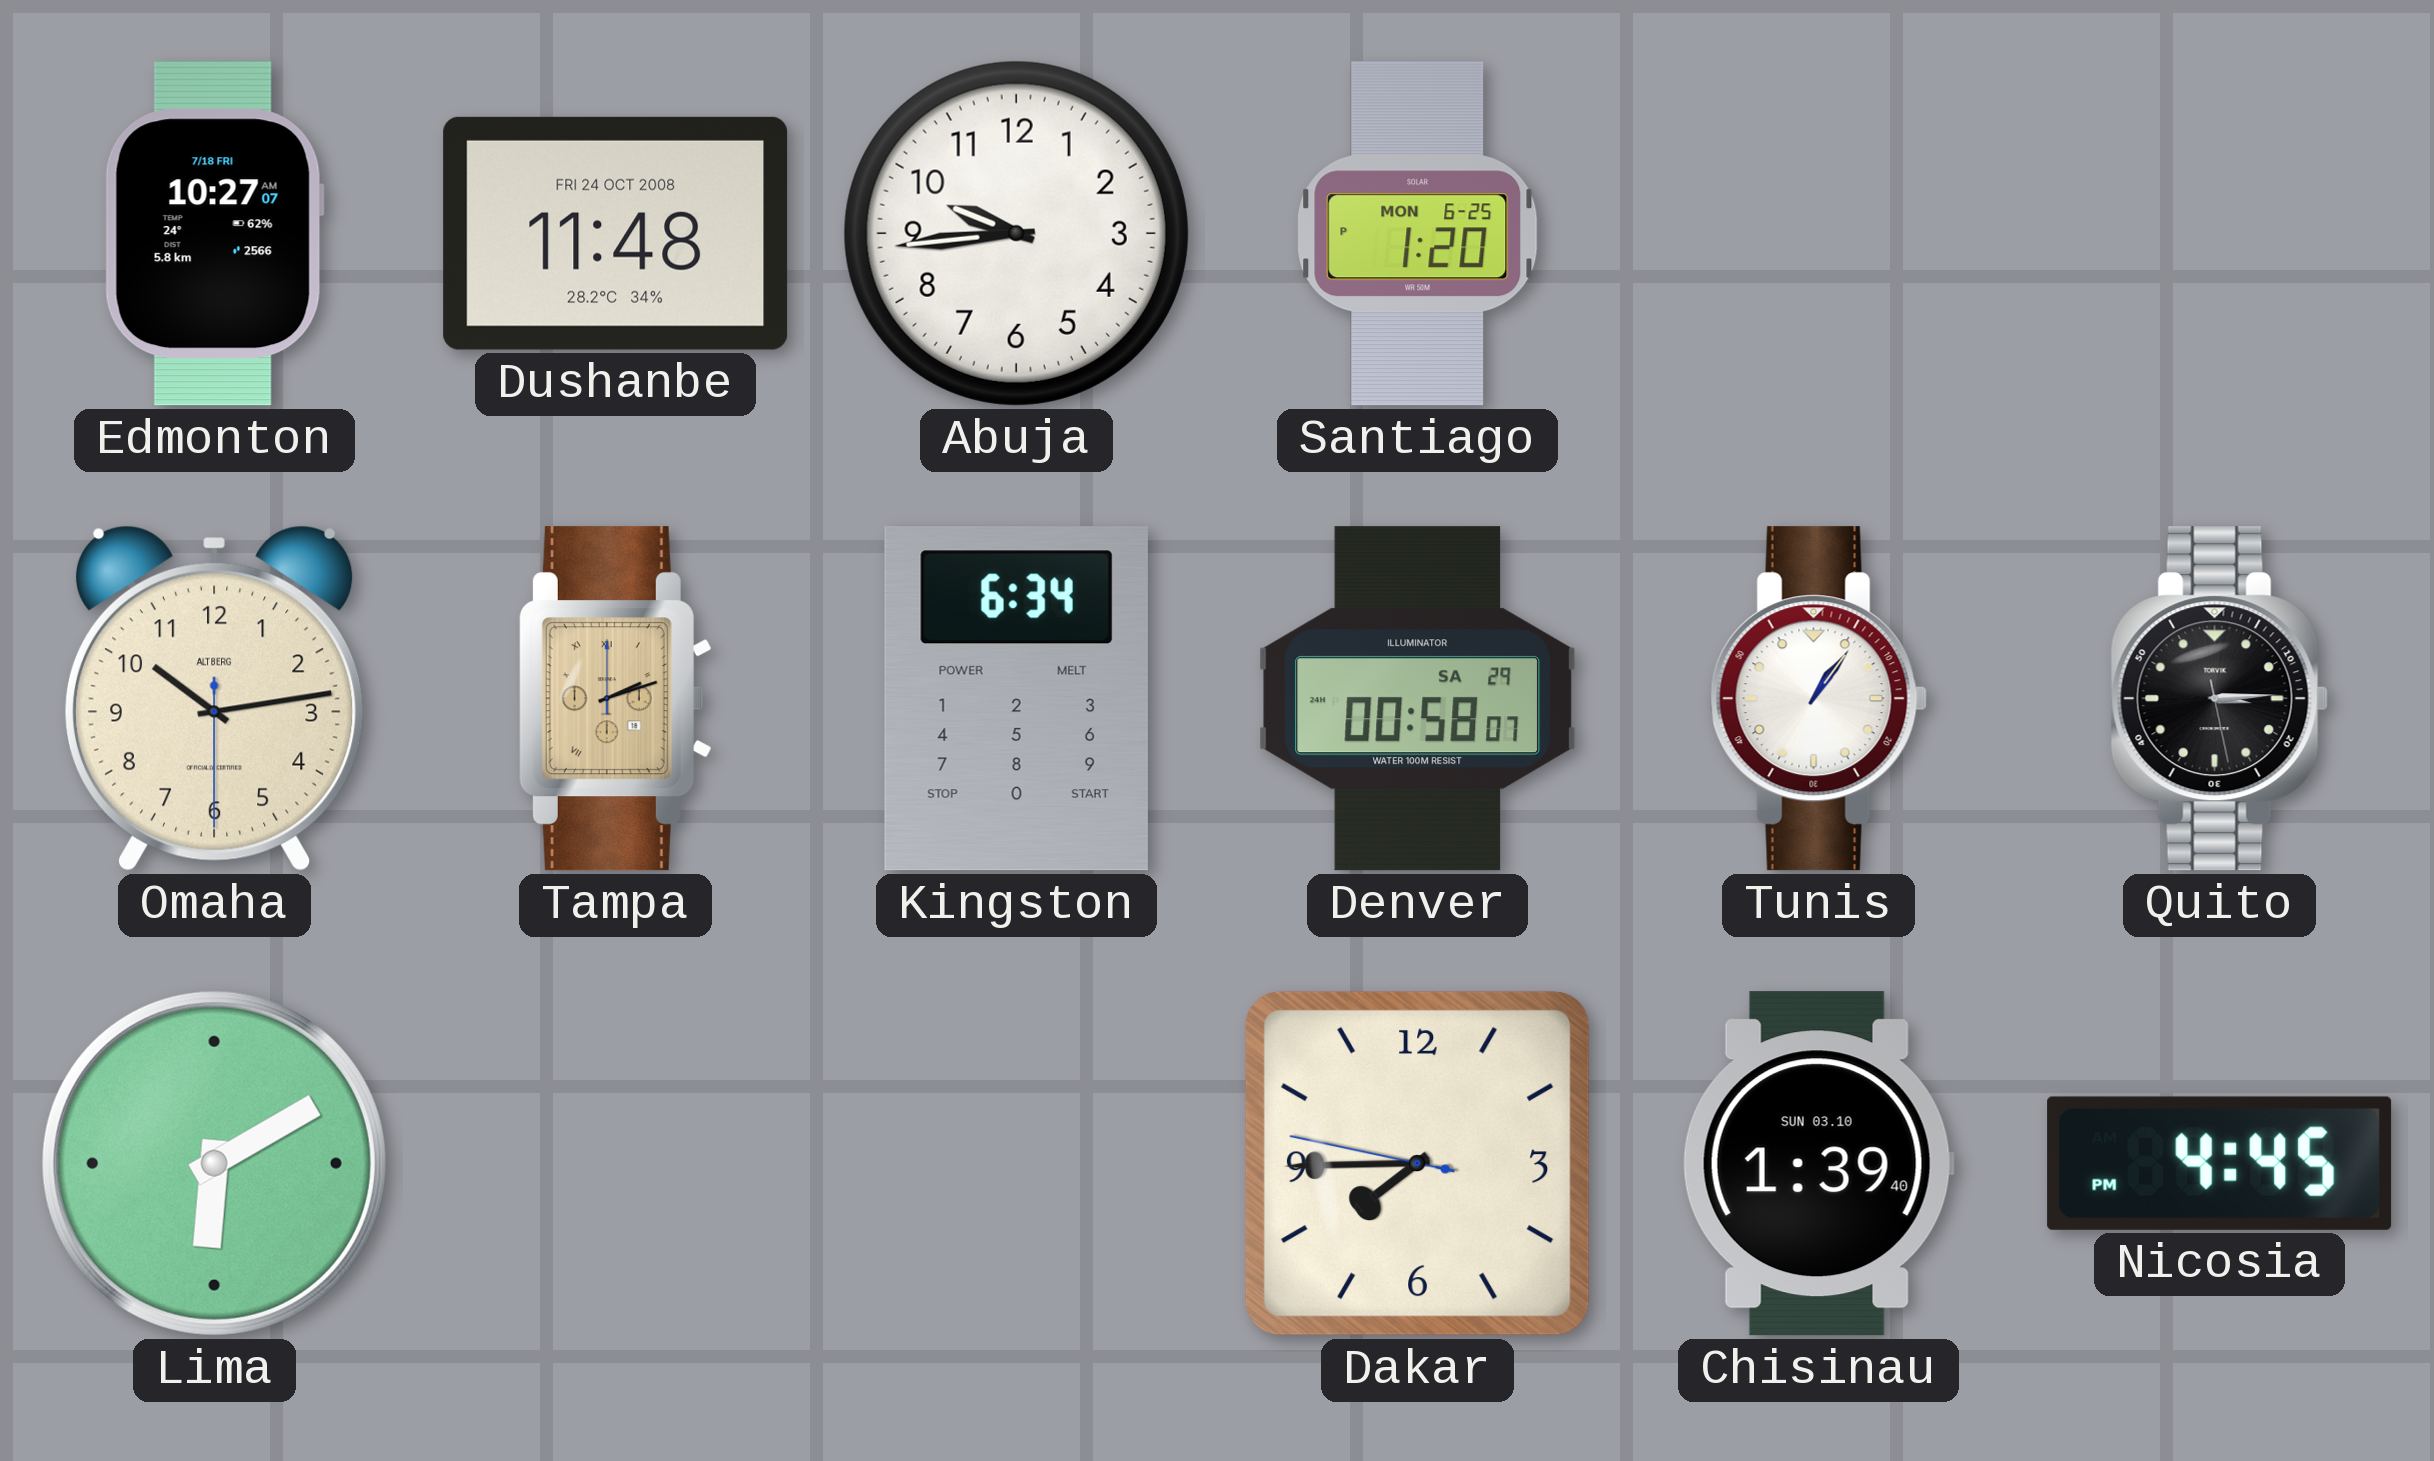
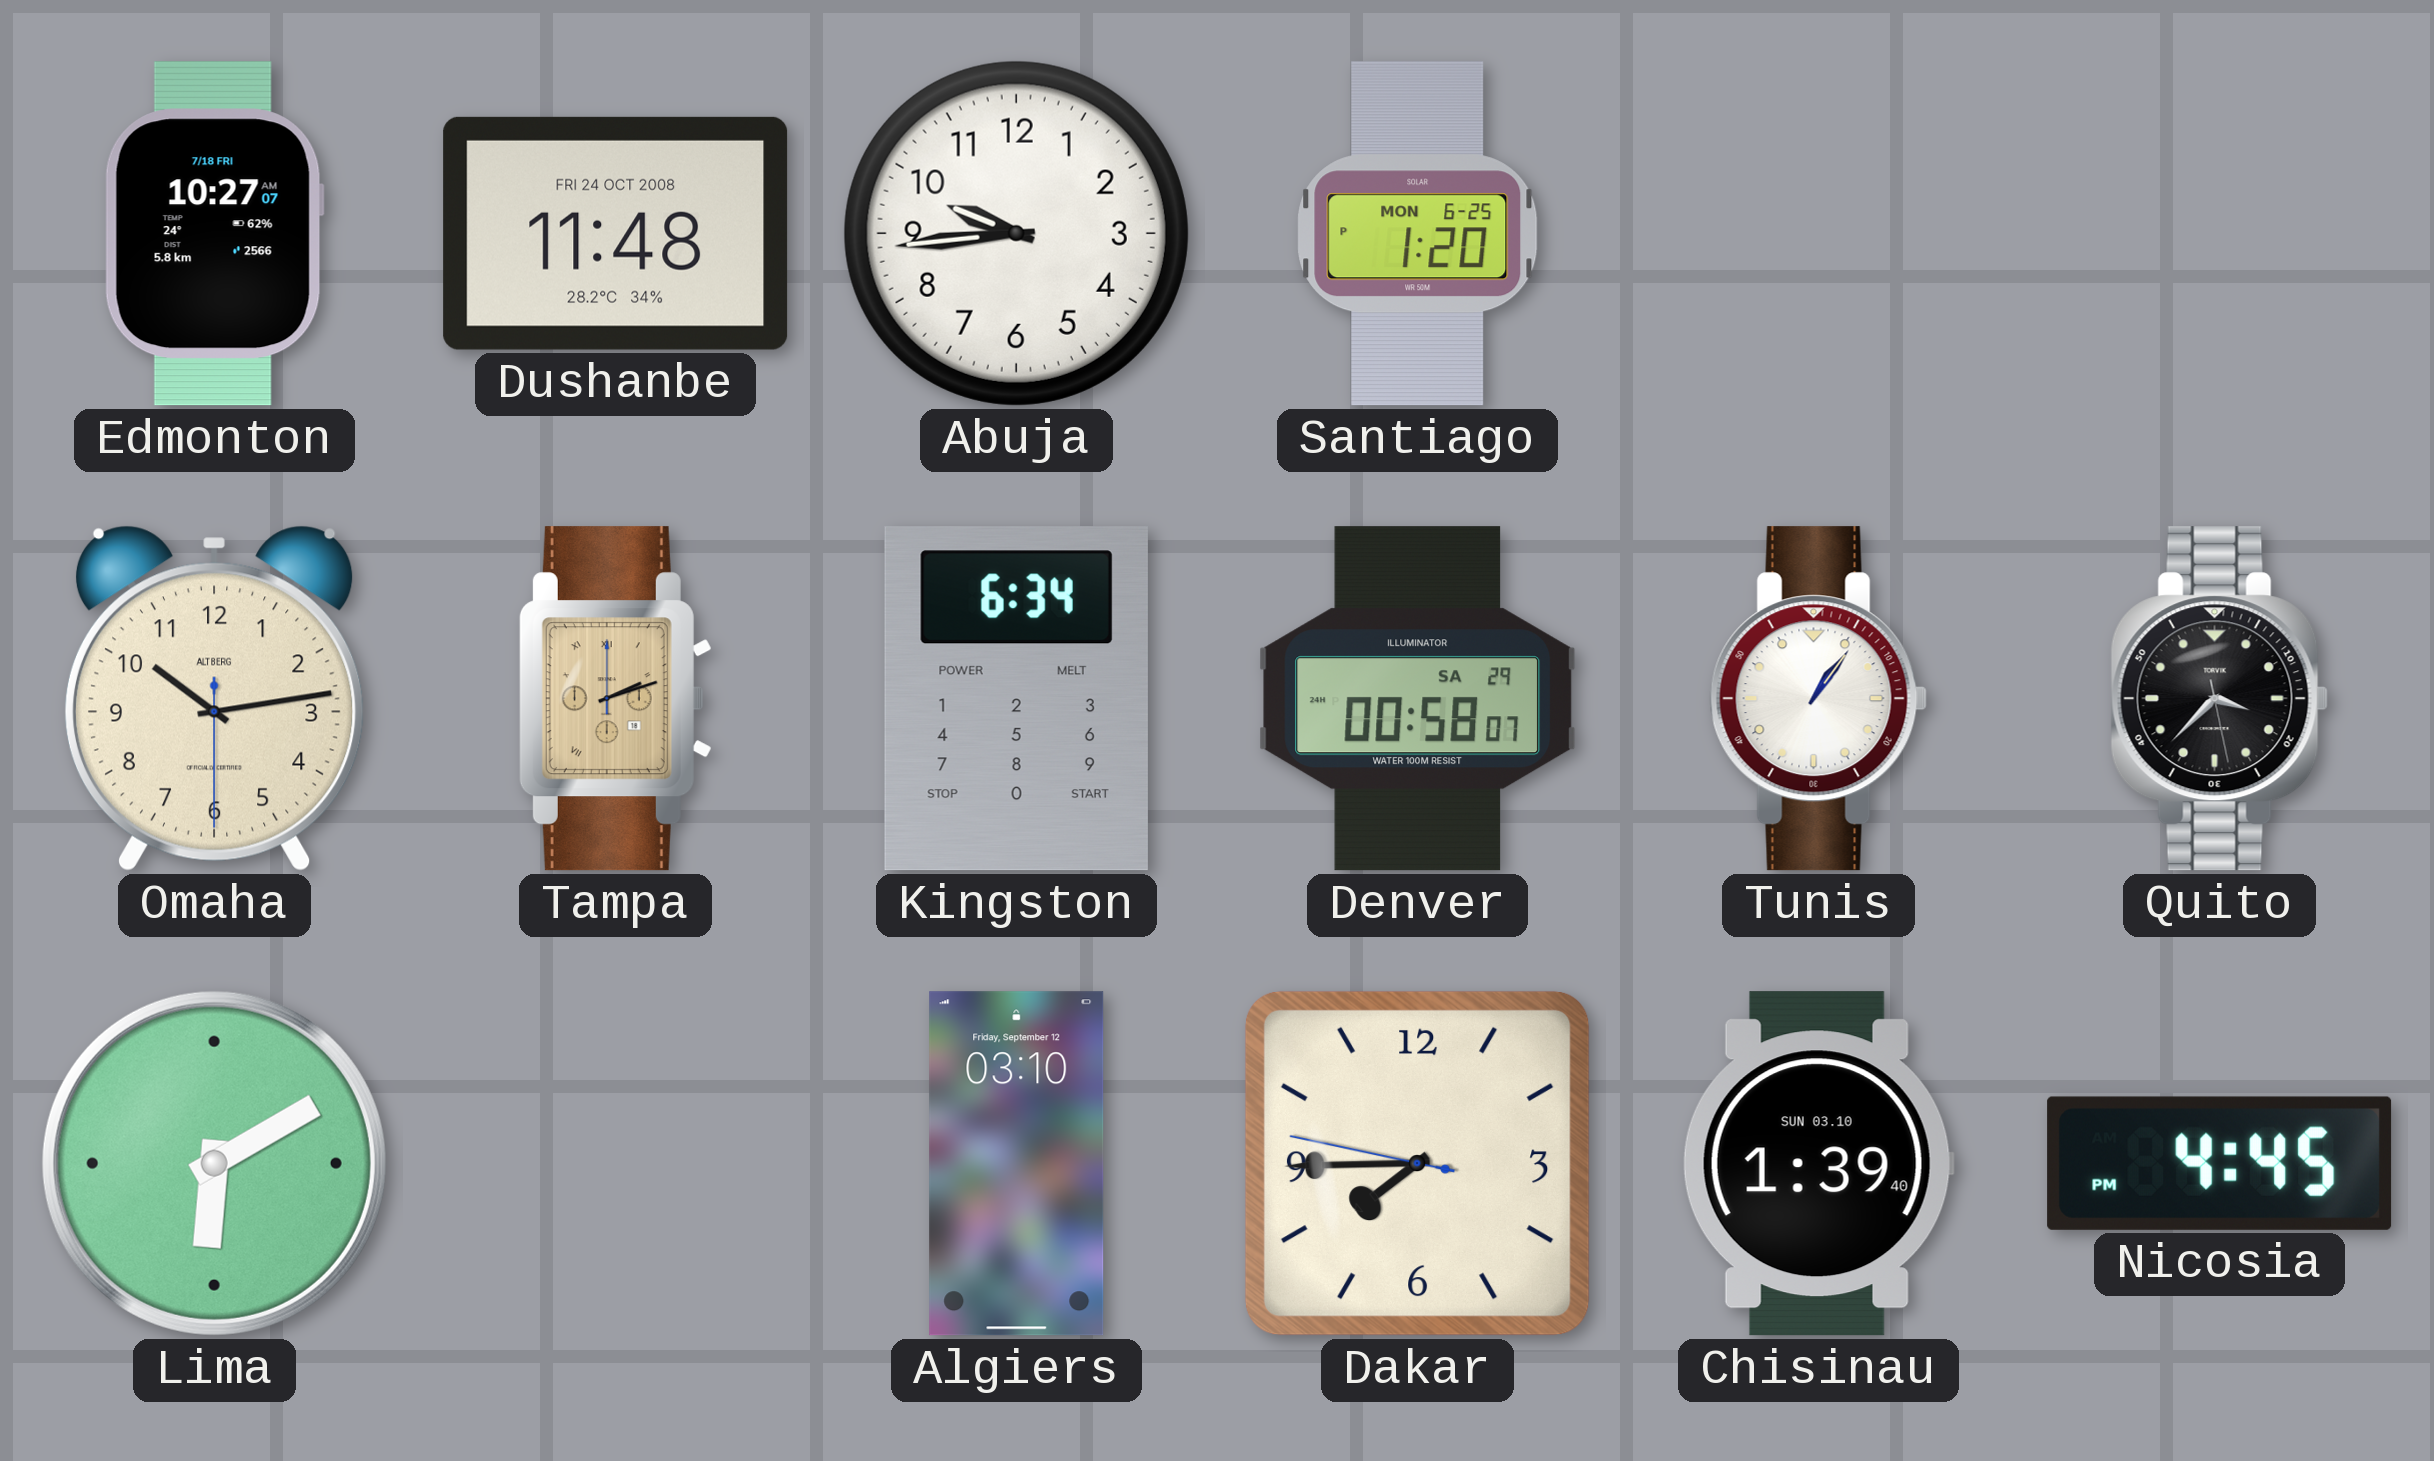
Quito: 3:14 -> 3:37 (2219, 699)
Algiers: none -> 03:10 (1017, 1164)
